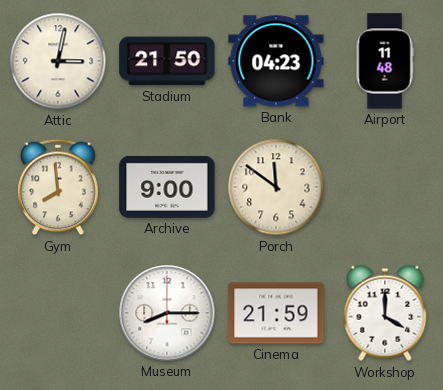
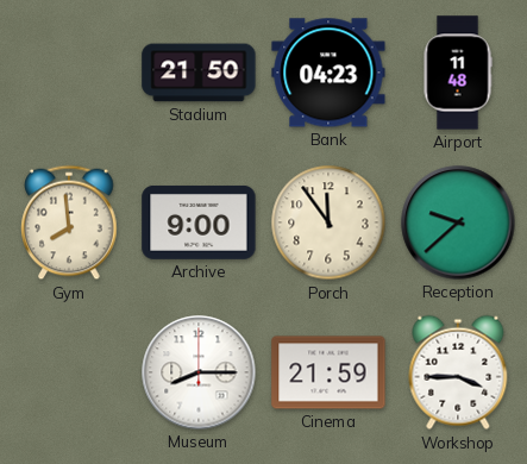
Attic: 3:02 -> none (58, 61)
Porch: 11:51 -> 11:54 (328, 222)
Reception: none -> 9:38 (458, 222)
Workshop: 4:00 -> 3:45 (458, 372)
